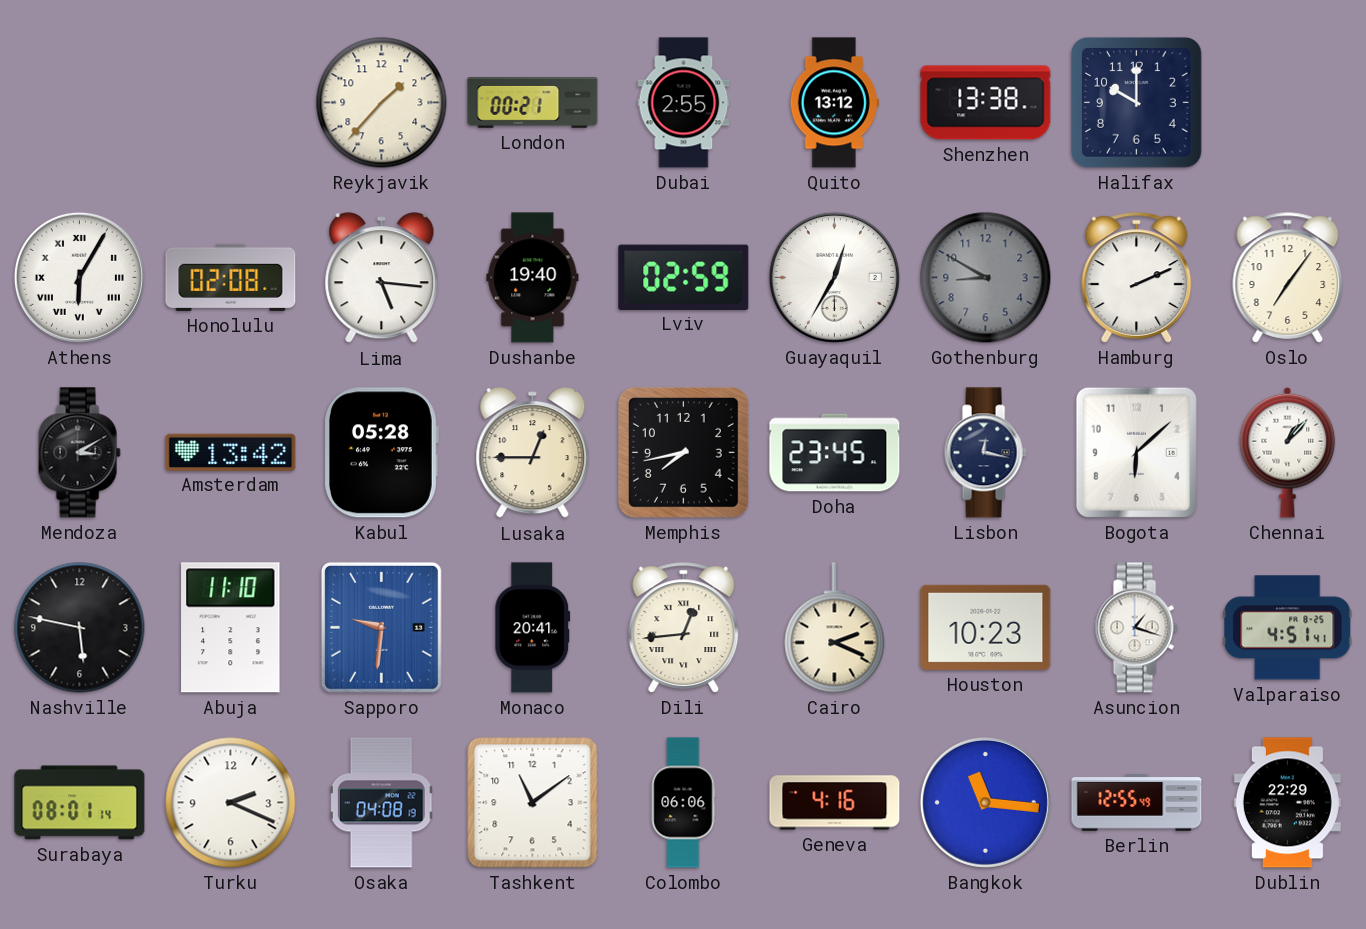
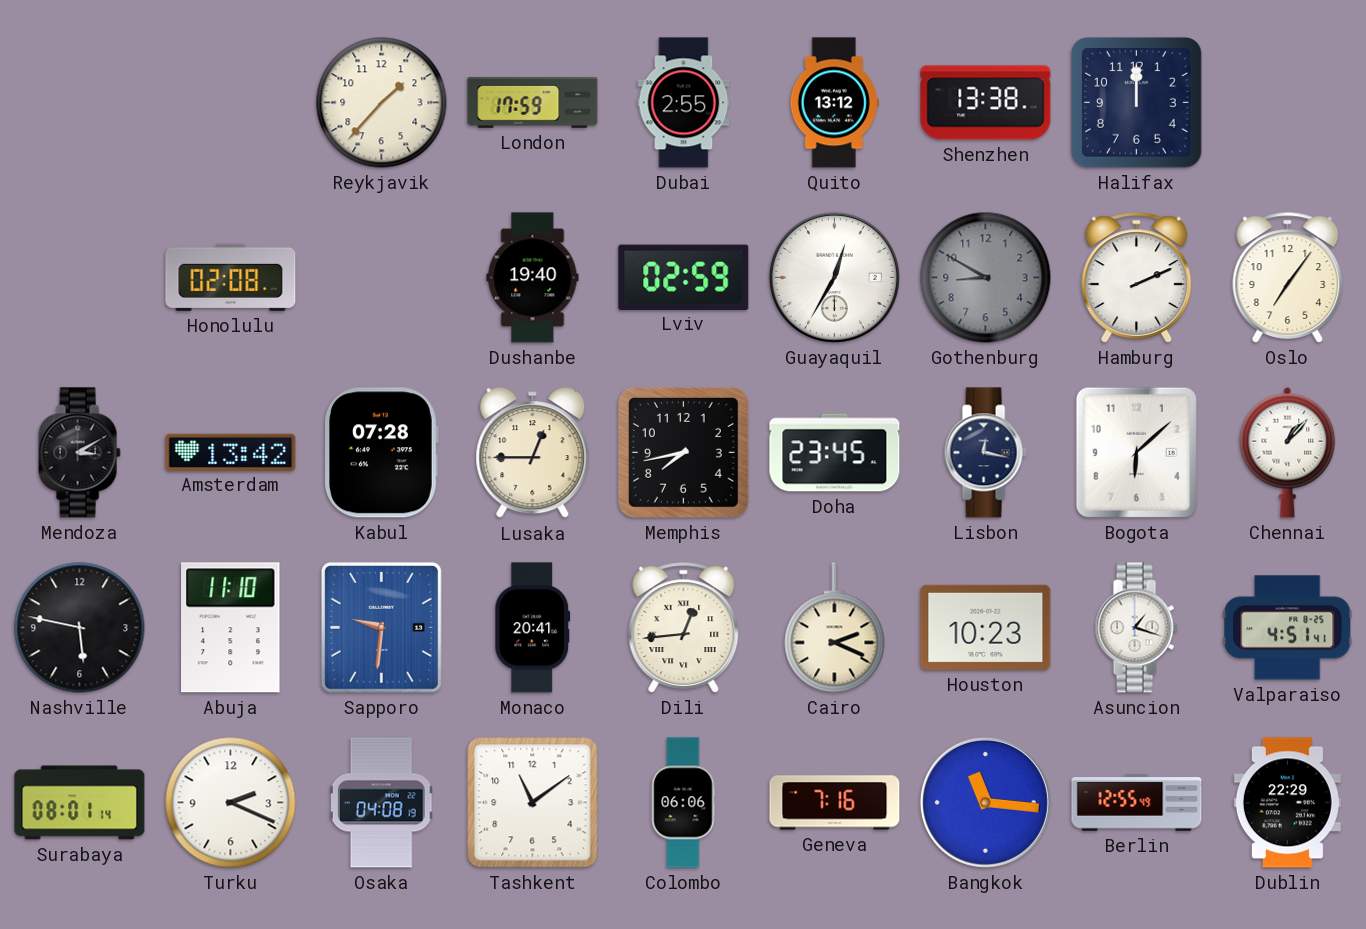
London: 00:21 -> 17:59 (533, 103)
Halifax: 10:00 -> 12:00 (1136, 102)
Athens: 6:05 -> none (79, 277)
Lima: 5:16 -> none (382, 278)
Kabul: 05:28 -> 07:28 (381, 453)
Geneva: 4:16 -> 7:16 (835, 803)
